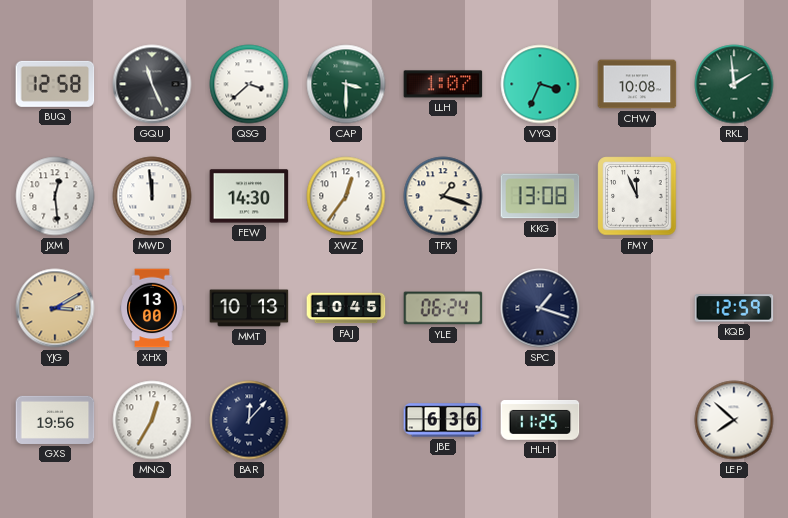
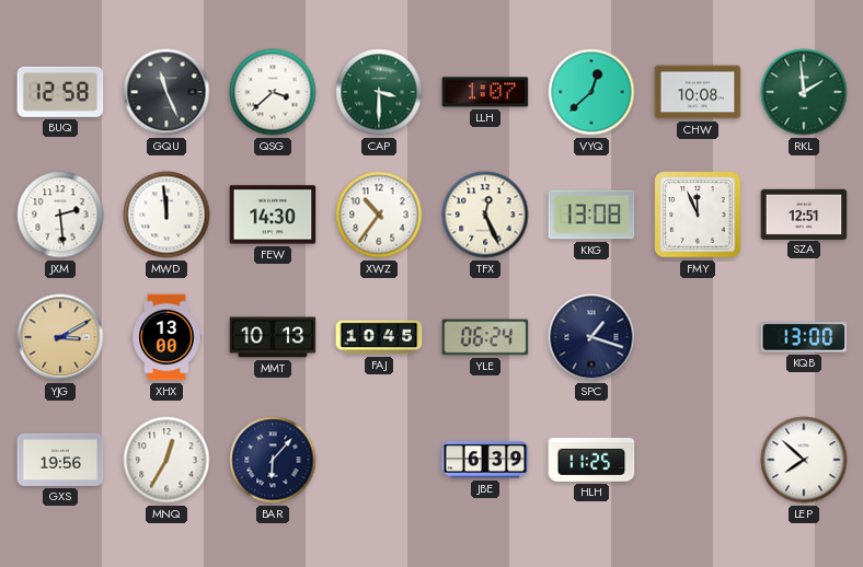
VYQ: 3:34 -> 12:38 (591, 92)
JXM: 12:29 -> 2:29 (60, 215)
XWZ: 12:36 -> 10:36 (379, 215)
TFX: 1:18 -> 12:26 (485, 215)
SZA: none -> 12:51 (804, 213)
KQB: 12:59 -> 13:00 (804, 337)
BAR: 12:07 -> 6:07 (273, 460)
JBE: 6:36 -> 6:39 (485, 460)
